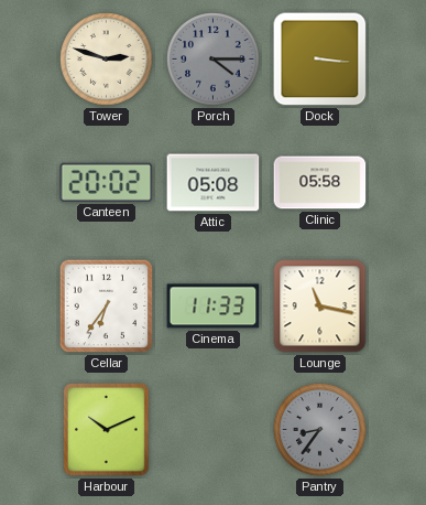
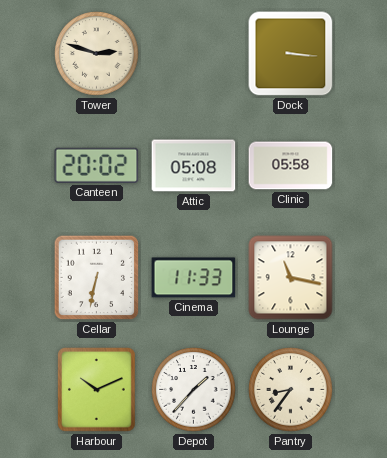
Porch: 4:15 -> none (214, 60)
Cellar: 6:36 -> 6:32 (97, 278)
Depot: none -> 1:37 (194, 390)
Pantry dial: grey -> cream (291, 390)
